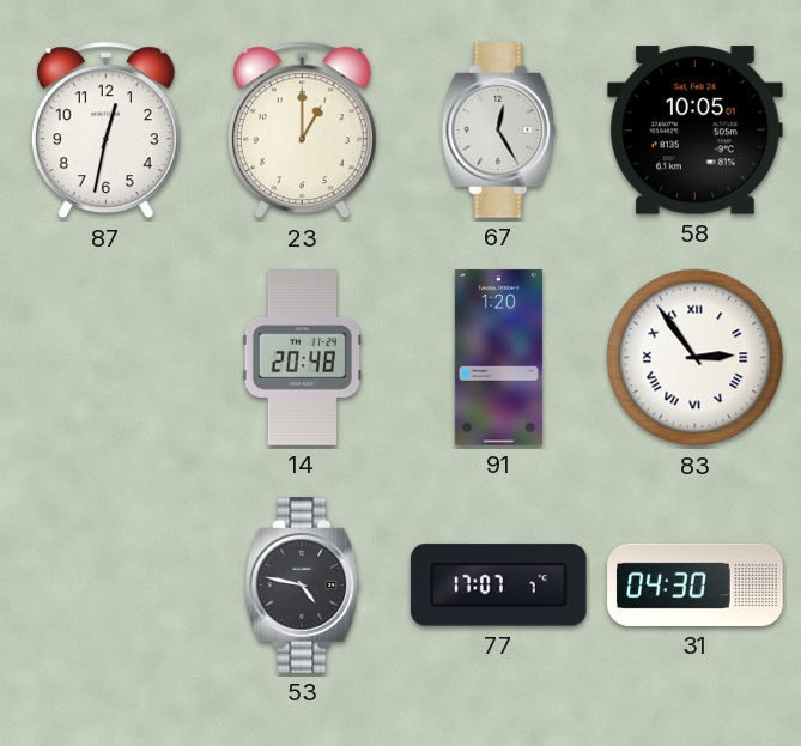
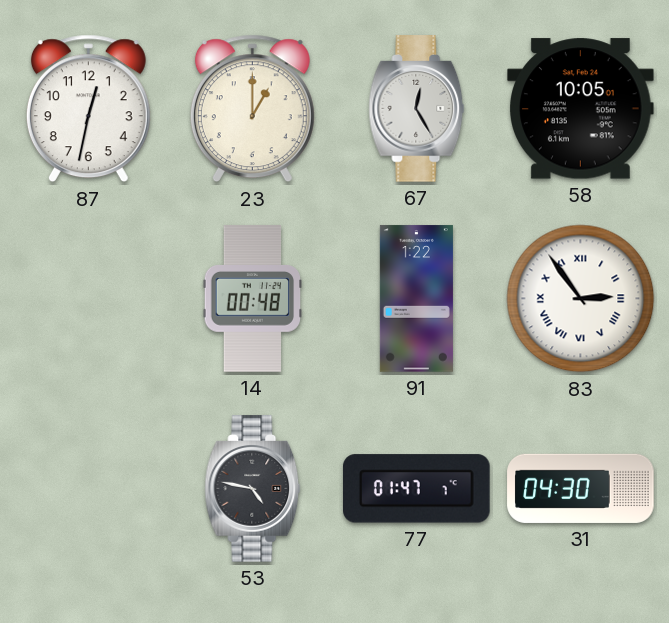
14: 20:48 -> 00:48 (253, 299)
91: 1:20 -> 1:22 (416, 299)
77: 17:07 -> 01:47 (417, 489)
